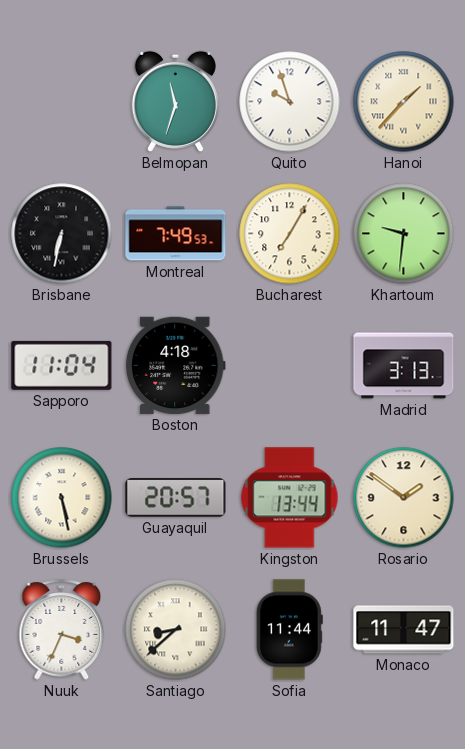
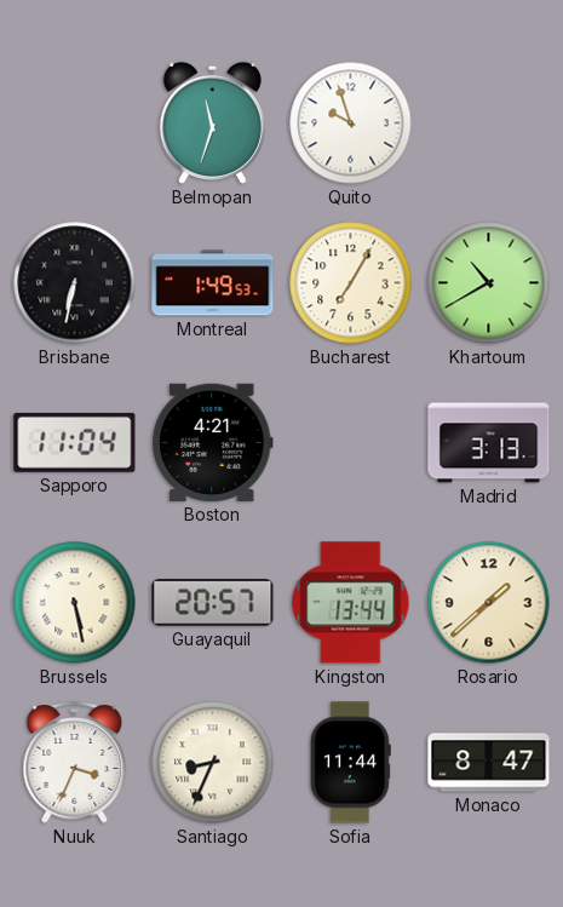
Hanoi: 1:37 -> none (404, 102)
Montreal: 7:49 -> 1:49 (213, 283)
Khartoum: 9:31 -> 10:40 (489, 283)
Boston: 4:18 -> 4:21 (212, 442)
Rosario: 1:51 -> 1:38 (489, 603)
Santiago: 8:38 -> 8:34 (213, 763)
Monaco: 11:47 -> 8:47 (489, 763)
